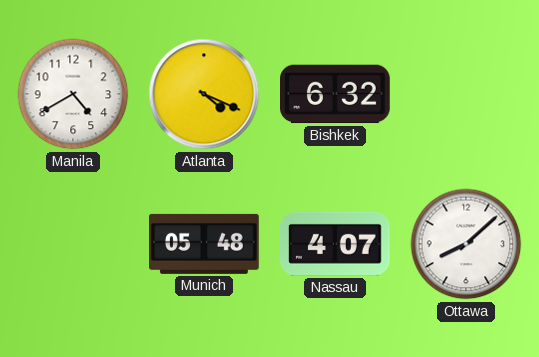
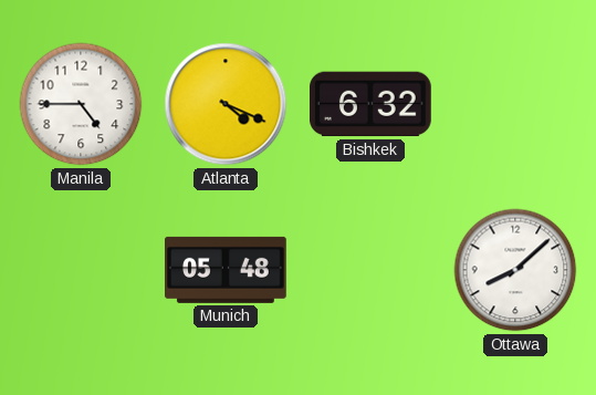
Manila: 4:40 -> 4:45 (81, 104)
Nassau: 4:07 -> none (336, 244)
